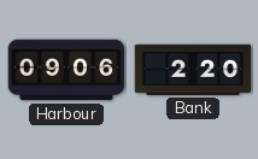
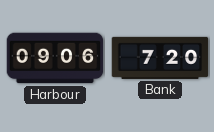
Bank: 2:20 -> 7:20 (160, 58)
